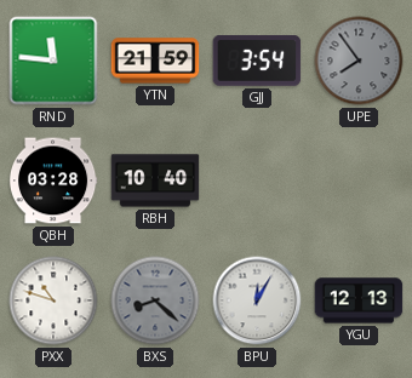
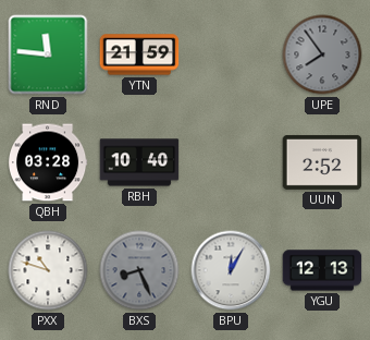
GJJ: 3:54 -> none (257, 61)
UUN: none -> 2:52 (322, 162)
BXS: 8:22 -> 8:26 (139, 270)
